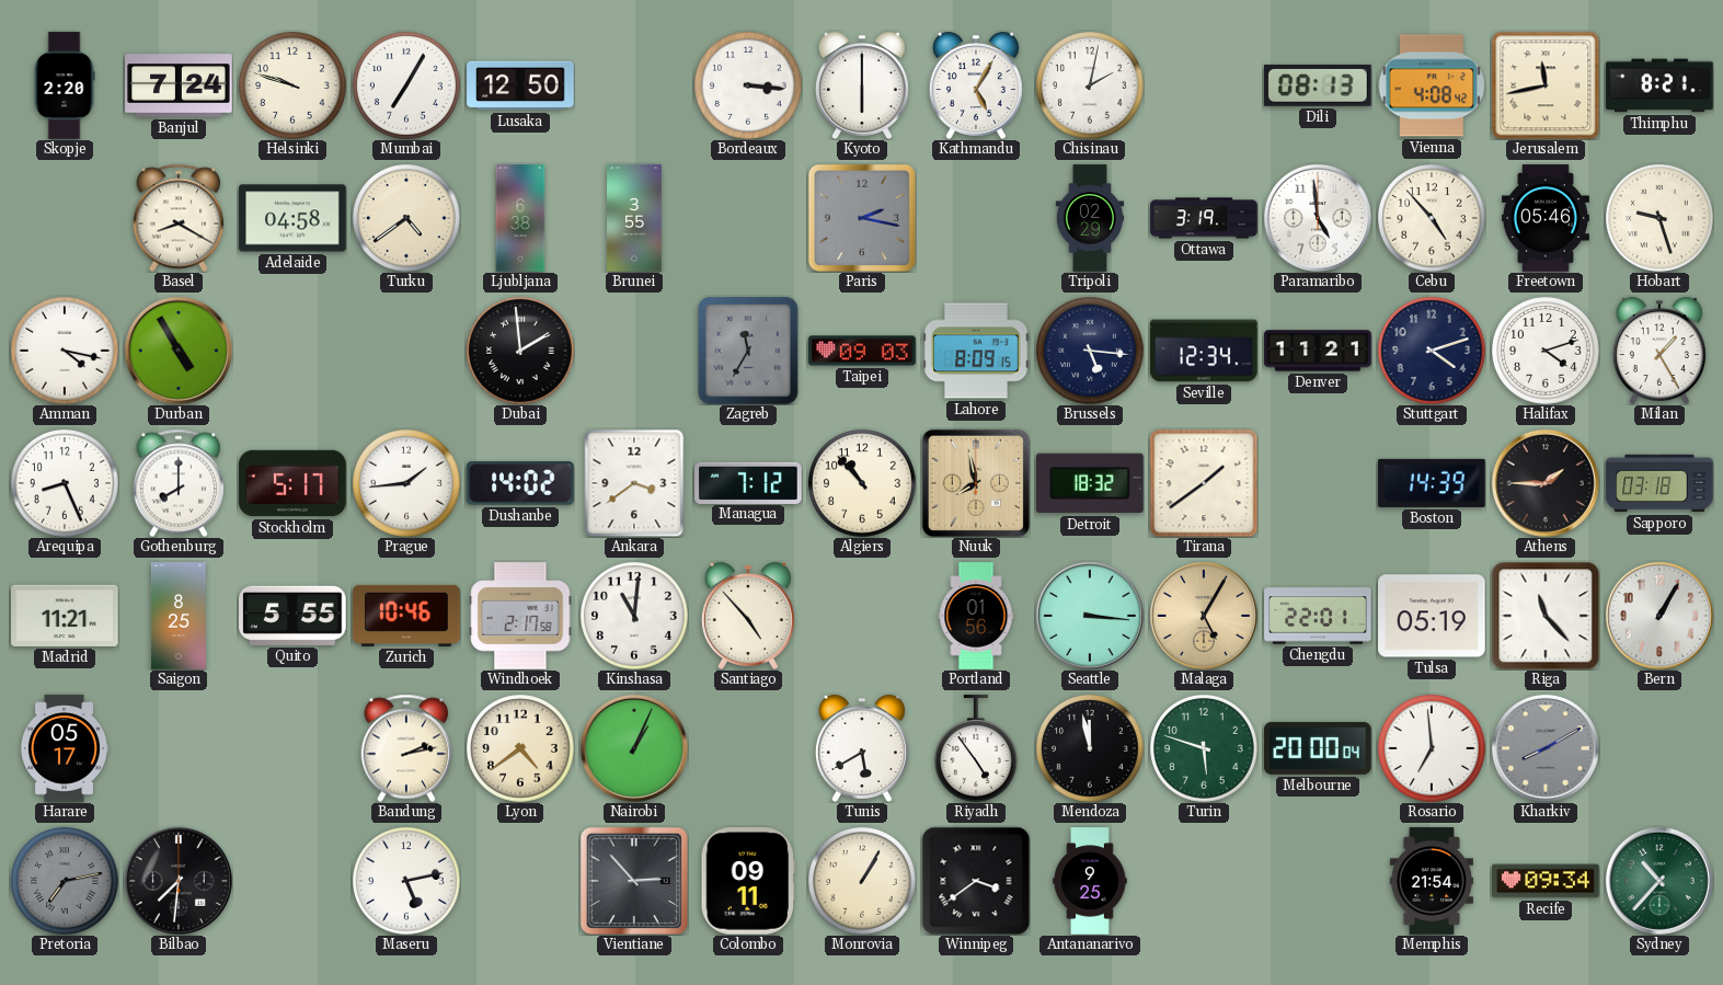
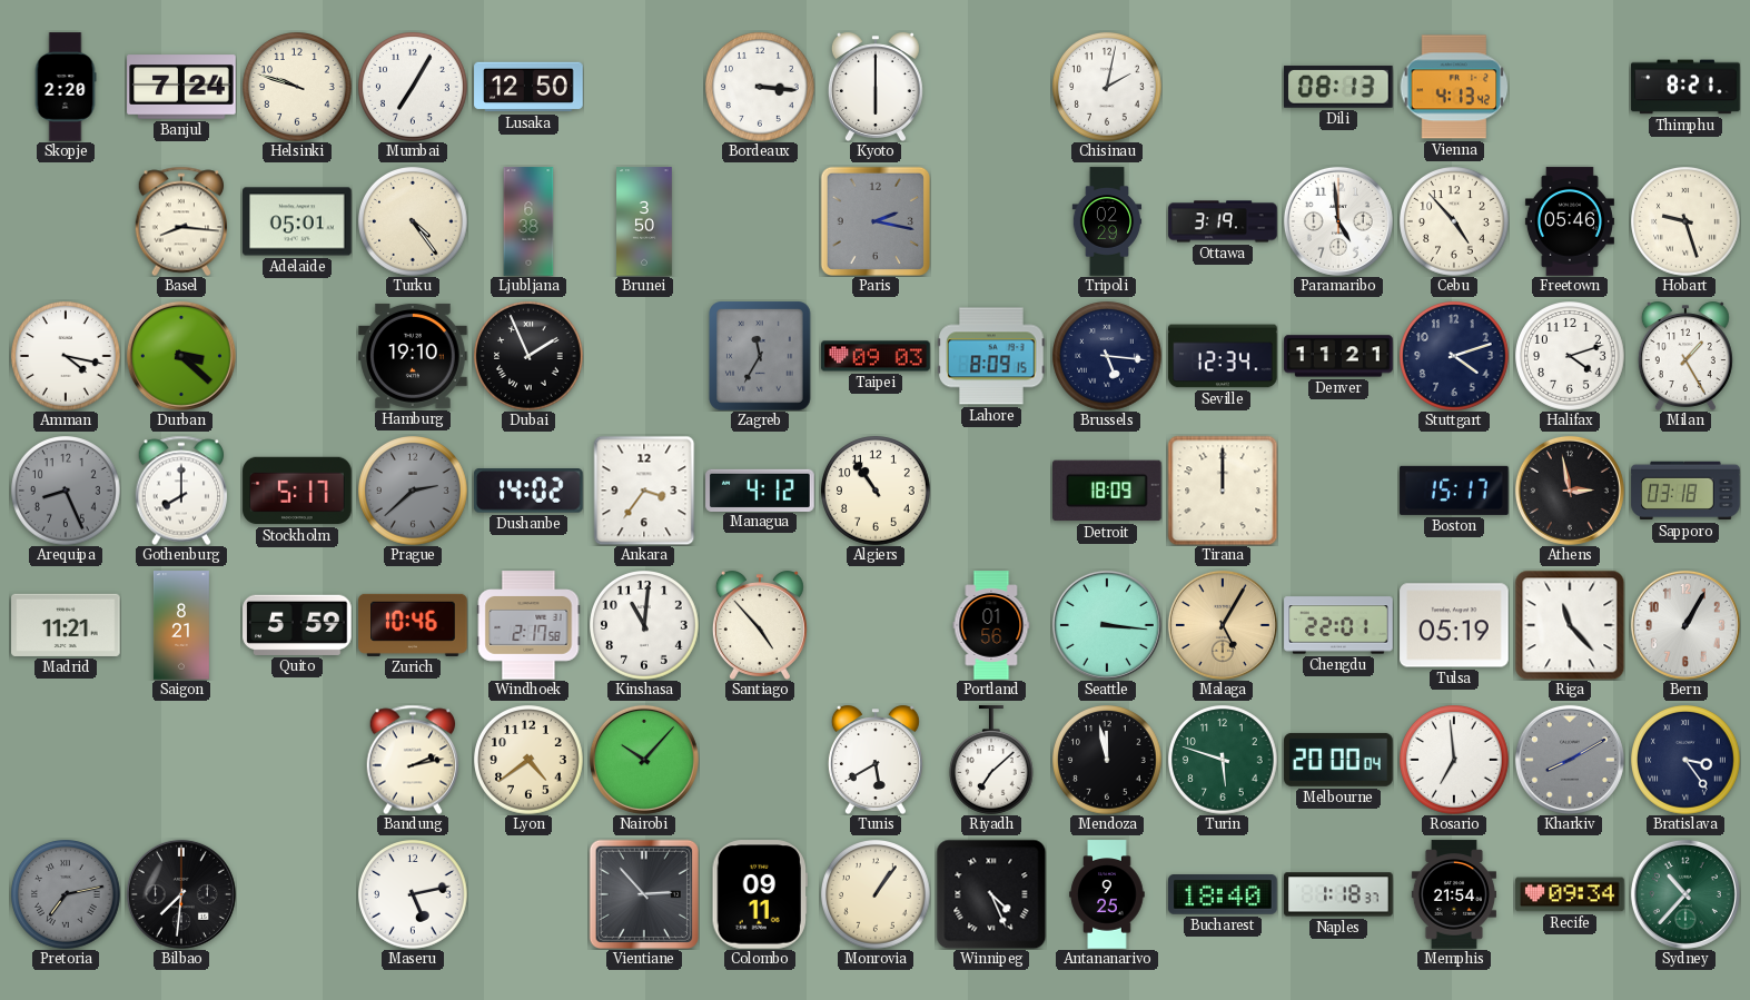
Kathmandu: 5:05 -> none (976, 85)
Vienna: 4:08 -> 4:13 (1454, 87)
Jerusalem: 11:43 -> none (1546, 85)
Basel: 8:20 -> 8:16 (181, 221)
Adelaide: 04:58 -> 05:01 (297, 221)
Turku: 4:39 -> 4:24 (414, 222)
Brunei: 3:55 -> 3:50 (644, 221)
Durban: 4:55 -> 3:22 (181, 356)
Hamburg: none -> 19:10 (413, 356)
Dubai: 1:59 -> 1:56 (530, 357)
Arequipa dial: white -> grey (67, 492)
Prague: 1:44 -> 2:38 (414, 492)
Prague dial: white -> grey (414, 492)
Ankara: 3:39 -> 3:36 (644, 491)
Managua: 7:12 -> 4:12 (760, 489)
Algiers: 10:53 -> 10:54 (877, 492)
Nuuk: 7:58 -> none (975, 482)
Detroit: 18:32 -> 18:09 (1108, 491)
Tirana: 1:39 -> 12:00 (1223, 491)
Boston: 14:39 -> 15:17 (1454, 491)
Athens: 1:45 -> 2:58 (1570, 491)
Saigon: 8:25 -> 8:21 (181, 625)
Quito: 5:55 -> 5:59 (297, 625)
Harare: 05:17 -> none (64, 748)
Nairobi: 1:04 -> 10:07 (644, 760)
Riyadh: 4:54 -> 7:08 (991, 760)
Bratislava: none -> 3:24 (1687, 761)
Monrovia: 1:05 -> 1:06 (877, 895)
Winnipeg: 3:39 -> 4:26 (991, 894)
Bucharest: none -> 18:40 (1223, 895)
Naples: none -> 1:18 (1338, 894)
